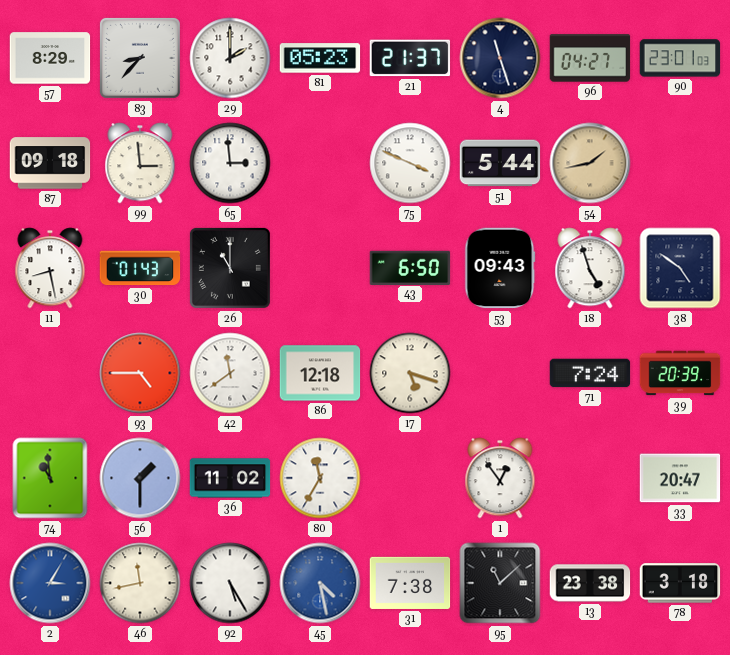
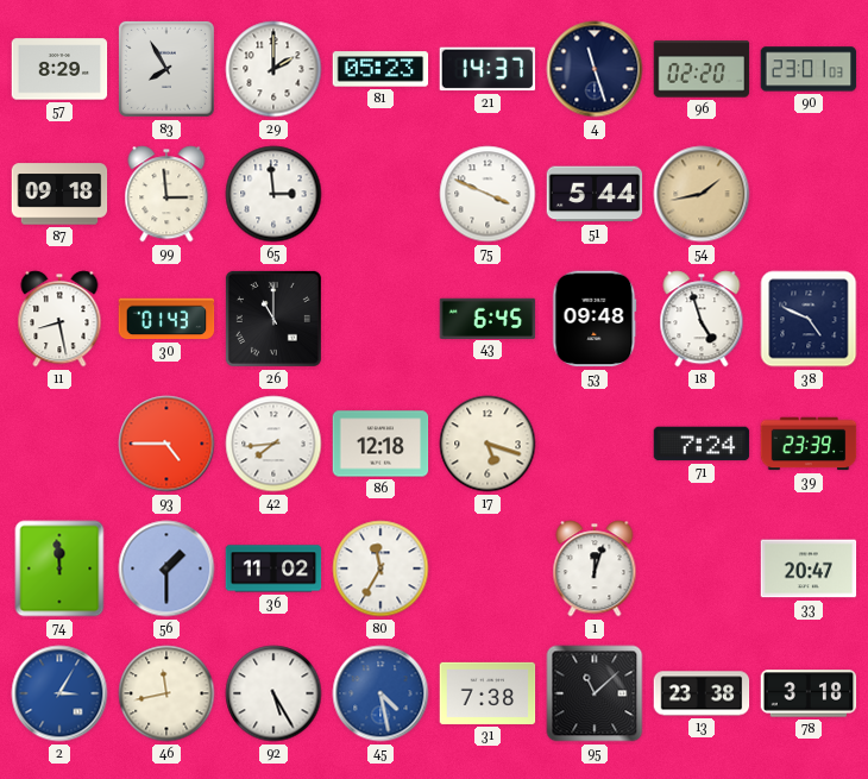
83: 8:37 -> 7:55 (166, 69)
21: 21:37 -> 14:37 (488, 69)
96: 04:27 -> 02:20 (702, 69)
43: 6:50 -> 6:45 (488, 318)
53: 09:43 -> 09:48 (595, 319)
38: 4:51 -> 4:49 (809, 319)
42: 11:39 -> 7:44 (273, 444)
39: 20:39 -> 23:39 (809, 444)
74: 10:59 -> 11:59 (59, 568)
1: 12:54 -> 12:03 (595, 568)
